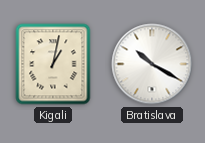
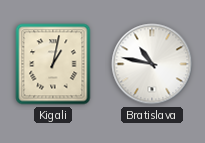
Bratislava: 10:20 -> 10:47 (152, 64)
